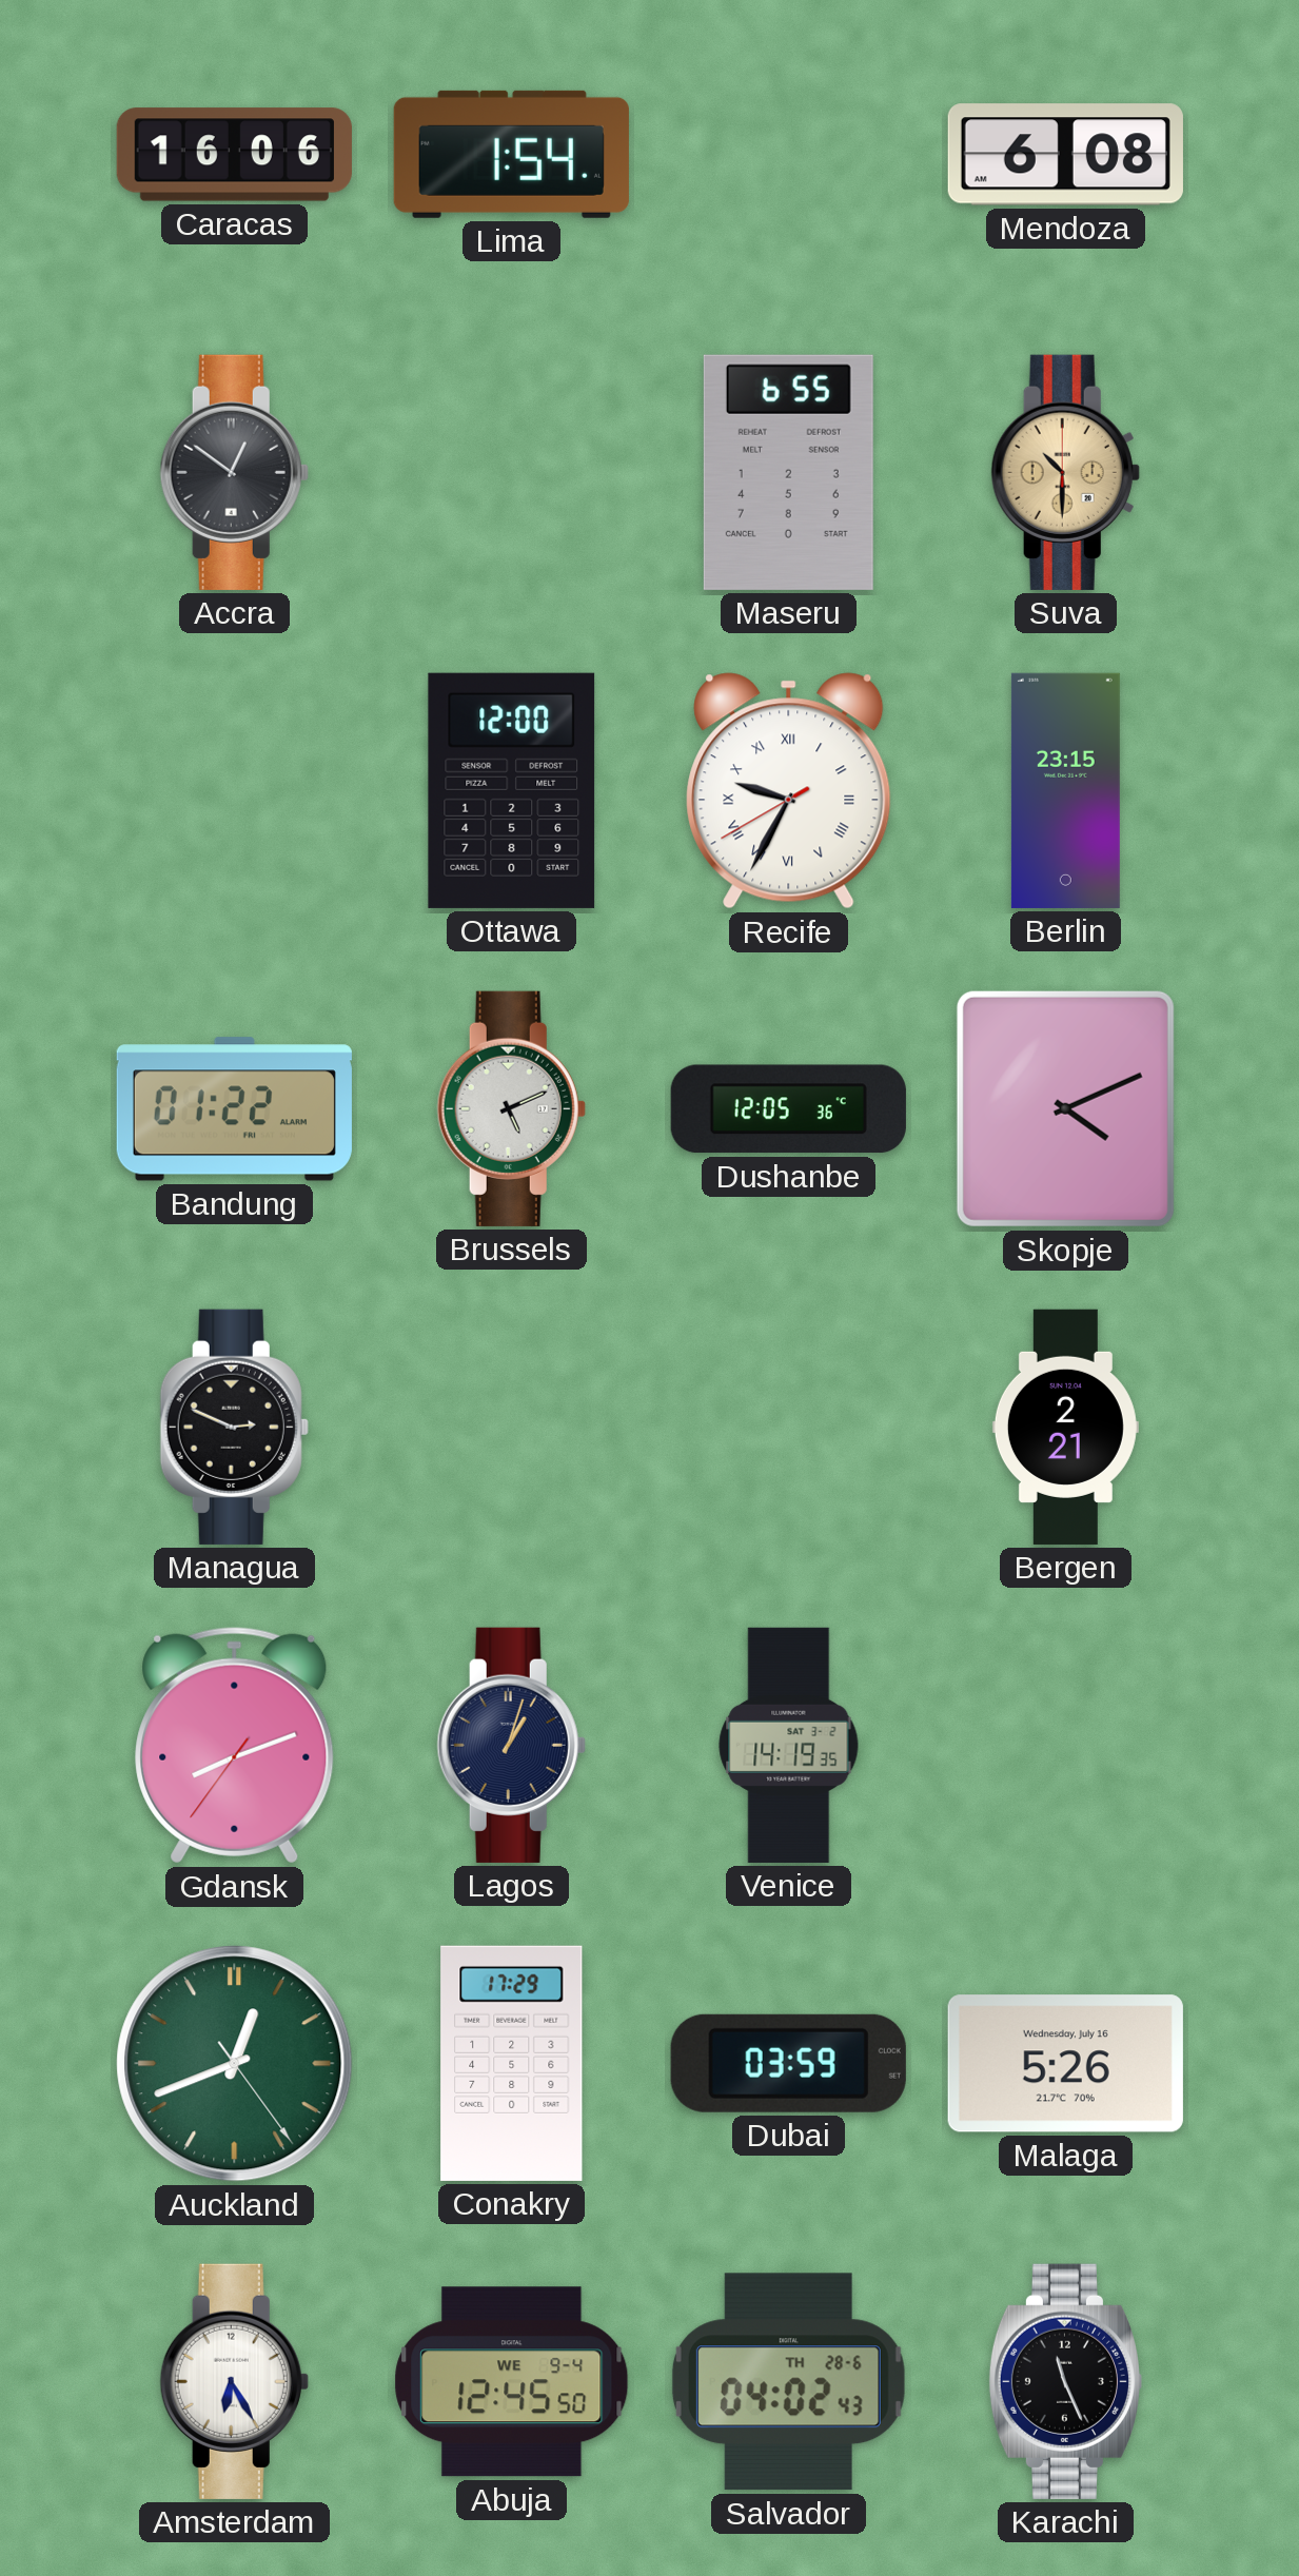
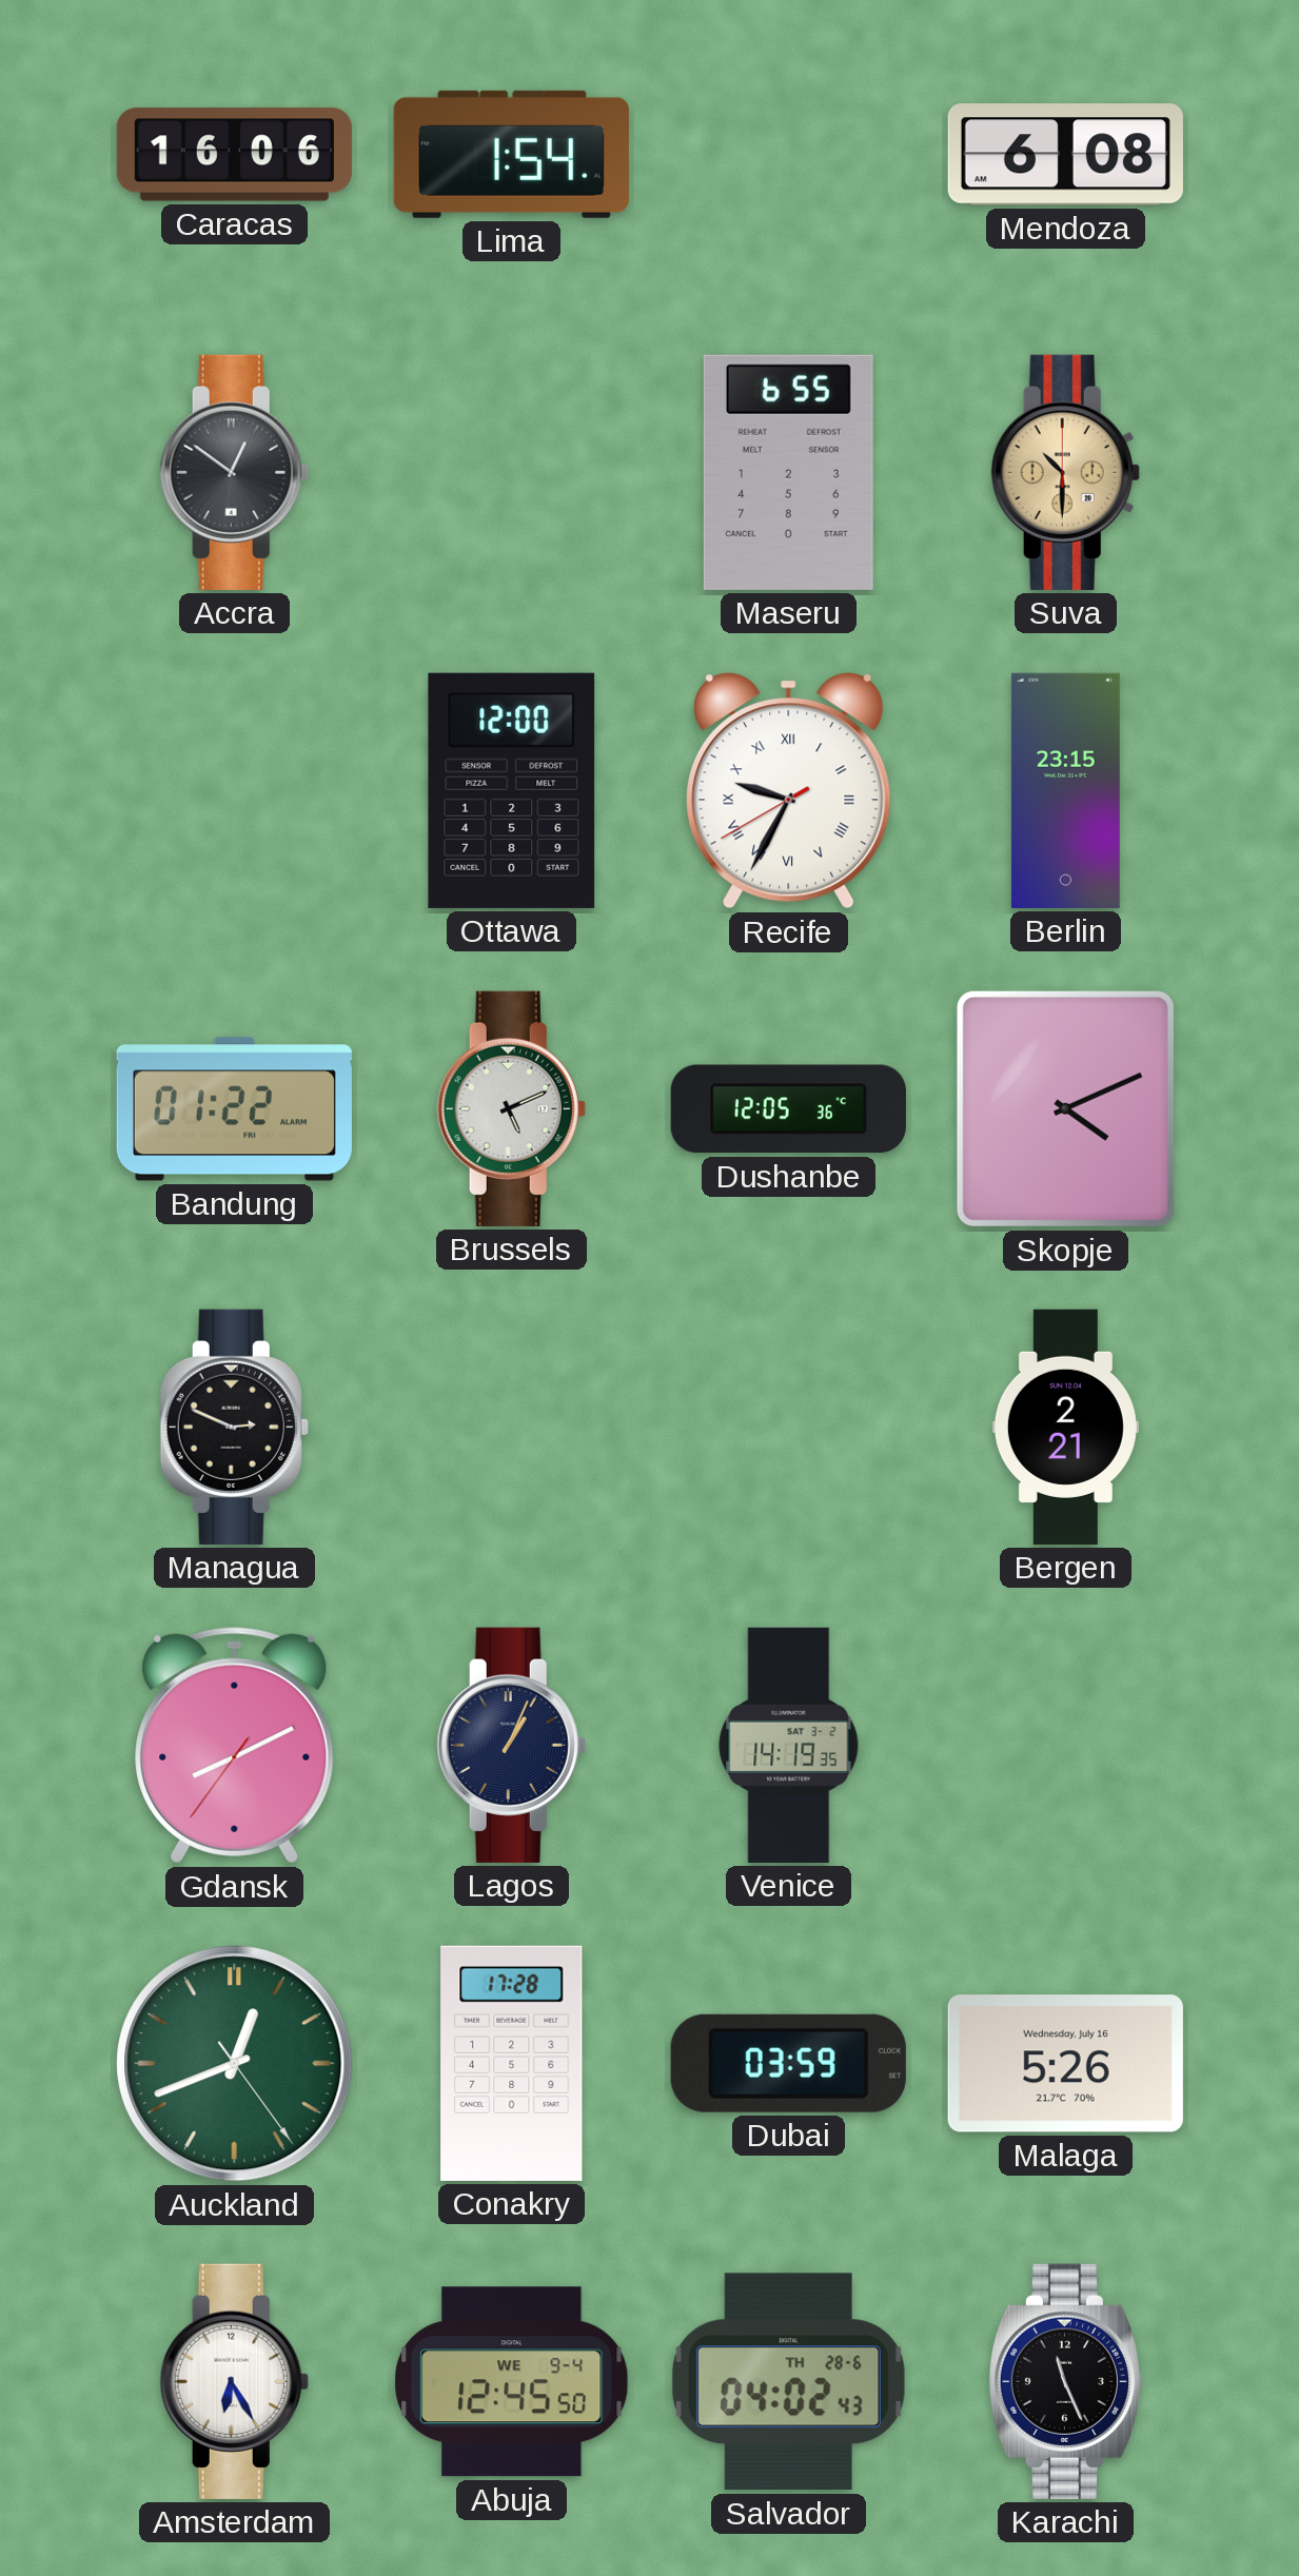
Gdansk: 8:11 -> 8:10 (235, 1746)
Lagos: 1:03 -> 1:04 (511, 1745)
Conakry: 17:29 -> 17:28 (512, 2063)
